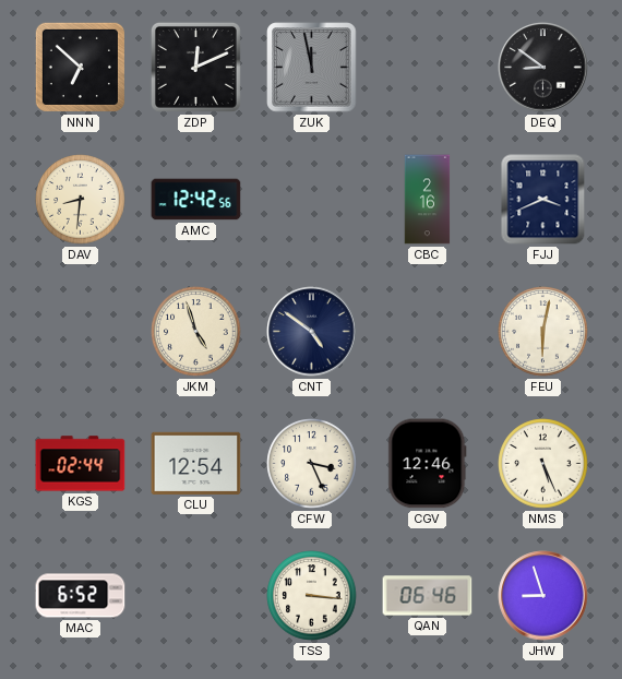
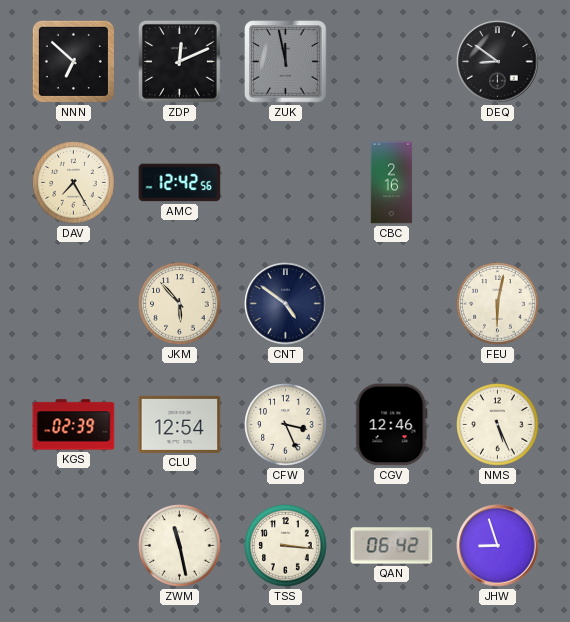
DAV: 8:31 -> 7:25 (74, 183)
FJJ: 3:41 -> none (543, 200)
JKM: 4:57 -> 5:53 (180, 304)
KGS: 02:44 -> 02:39 (74, 425)
MAC: 6:52 -> none (81, 596)
ZWM: none -> 11:28 (180, 546)
QAN: 06:46 -> 06:42 (392, 546)
